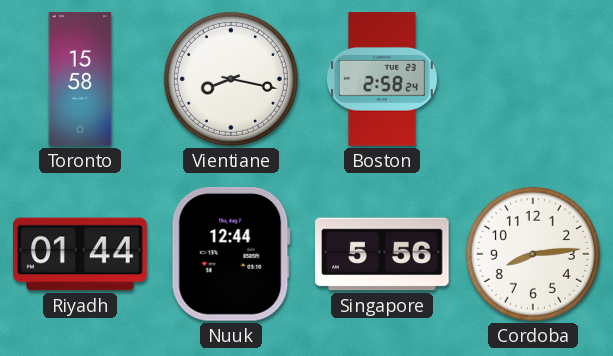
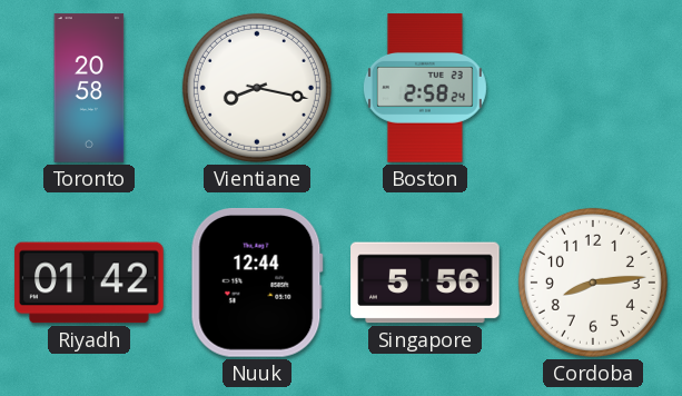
Toronto: 15:58 -> 20:58 (89, 88)
Riyadh: 01:44 -> 01:42 (89, 283)
